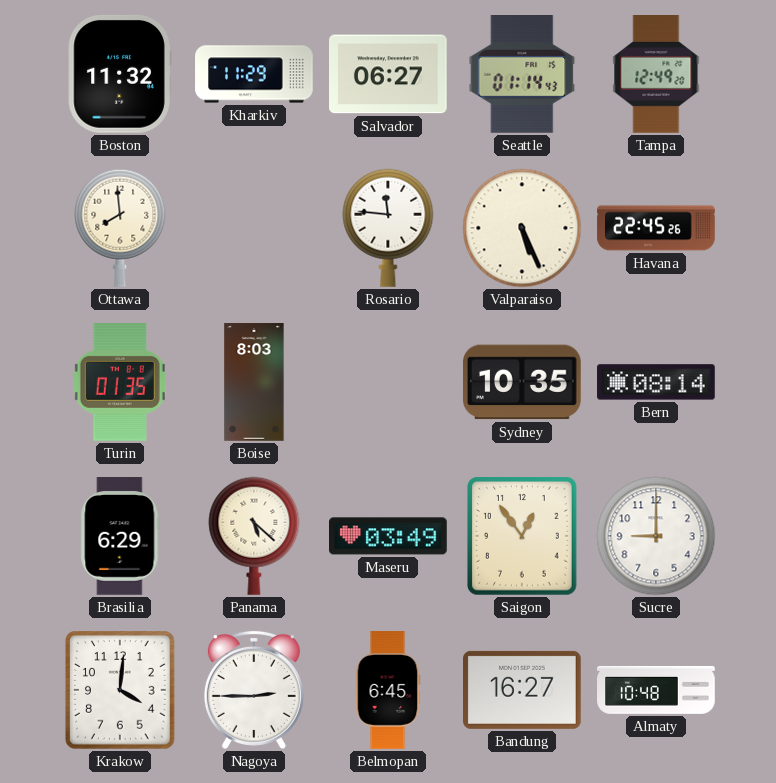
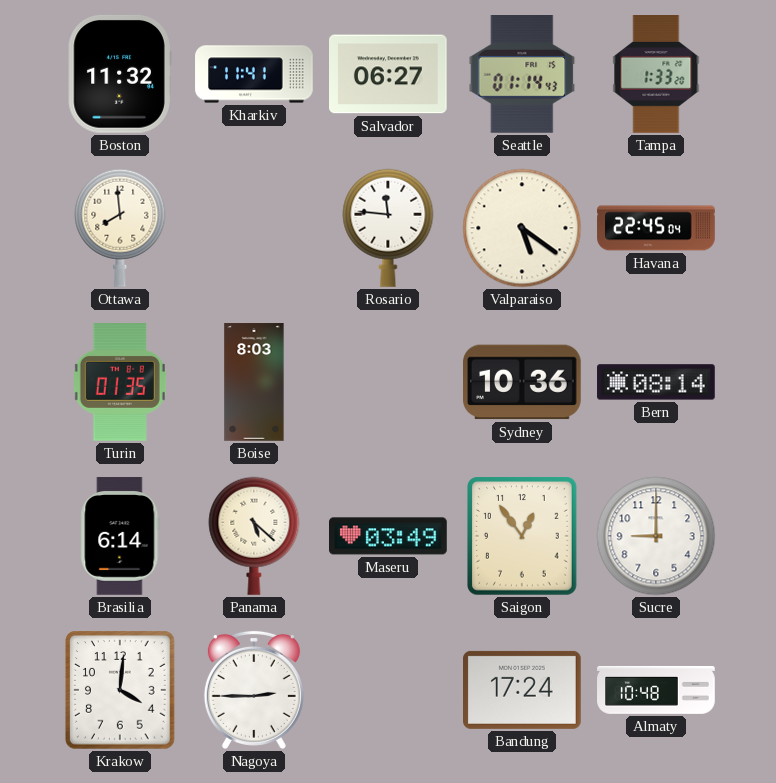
Kharkiv: 11:29 -> 11:41 (254, 74)
Tampa: 12:49 -> 1:33 (656, 75)
Valparaiso: 5:26 -> 5:21 (522, 228)
Havana: 22:45:26 -> 22:45:04 (656, 228)
Sydney: 10:35 -> 10:36 (523, 382)
Brasilia: 6:29 -> 6:14 (120, 536)
Belmopan: 6:45 -> none (388, 690)
Bandung: 16:27 -> 17:24 (523, 690)
